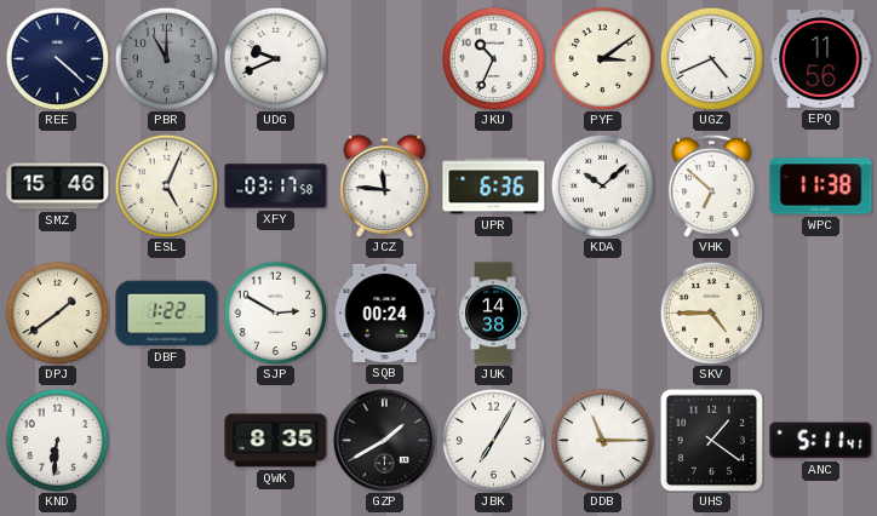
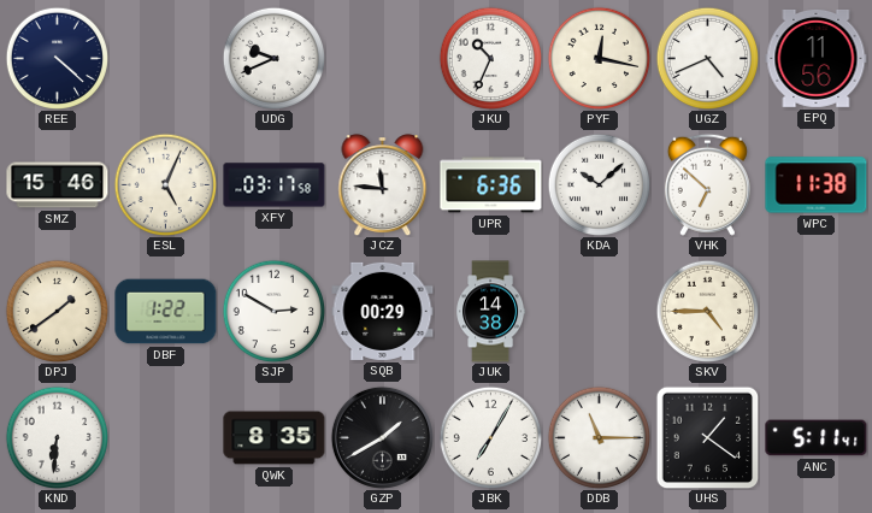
PBR: 11:00 -> none (166, 58)
PYF: 3:09 -> 12:17 (599, 58)
SQB: 00:24 -> 00:29 (383, 311)
